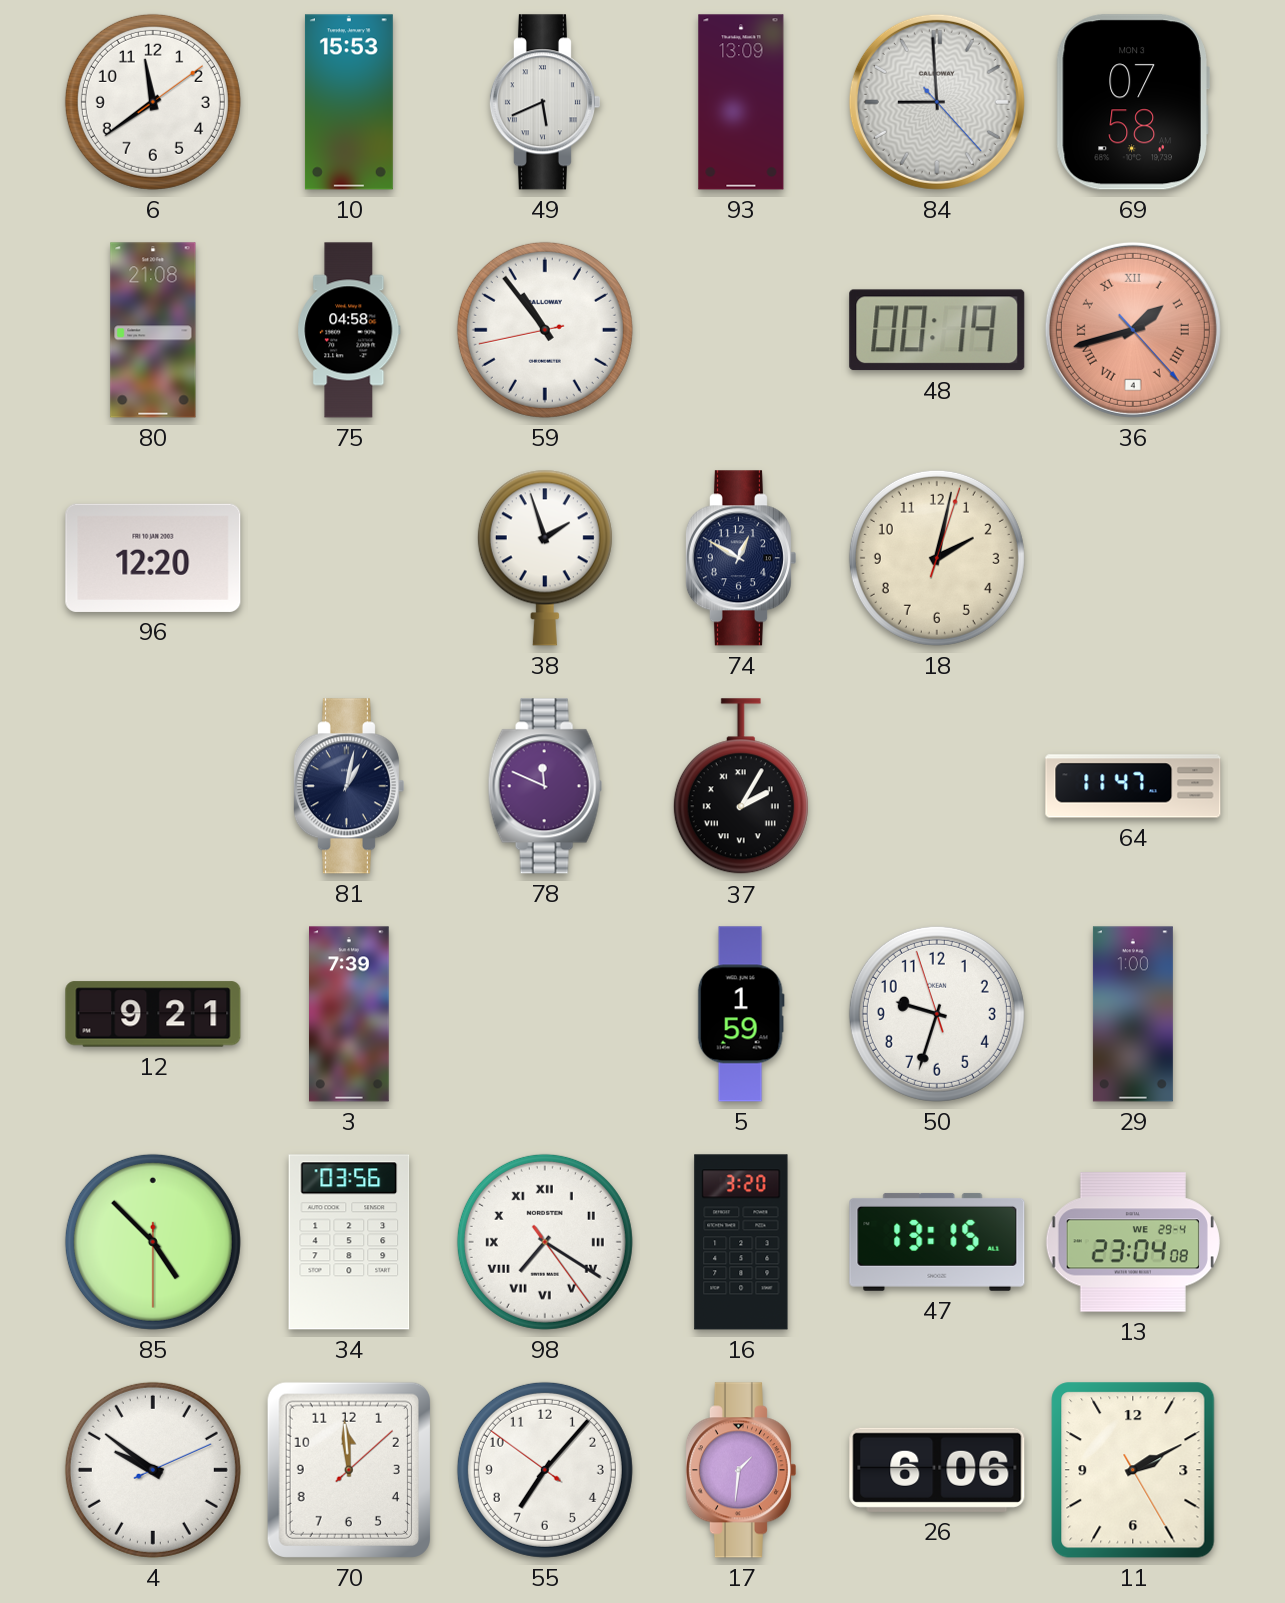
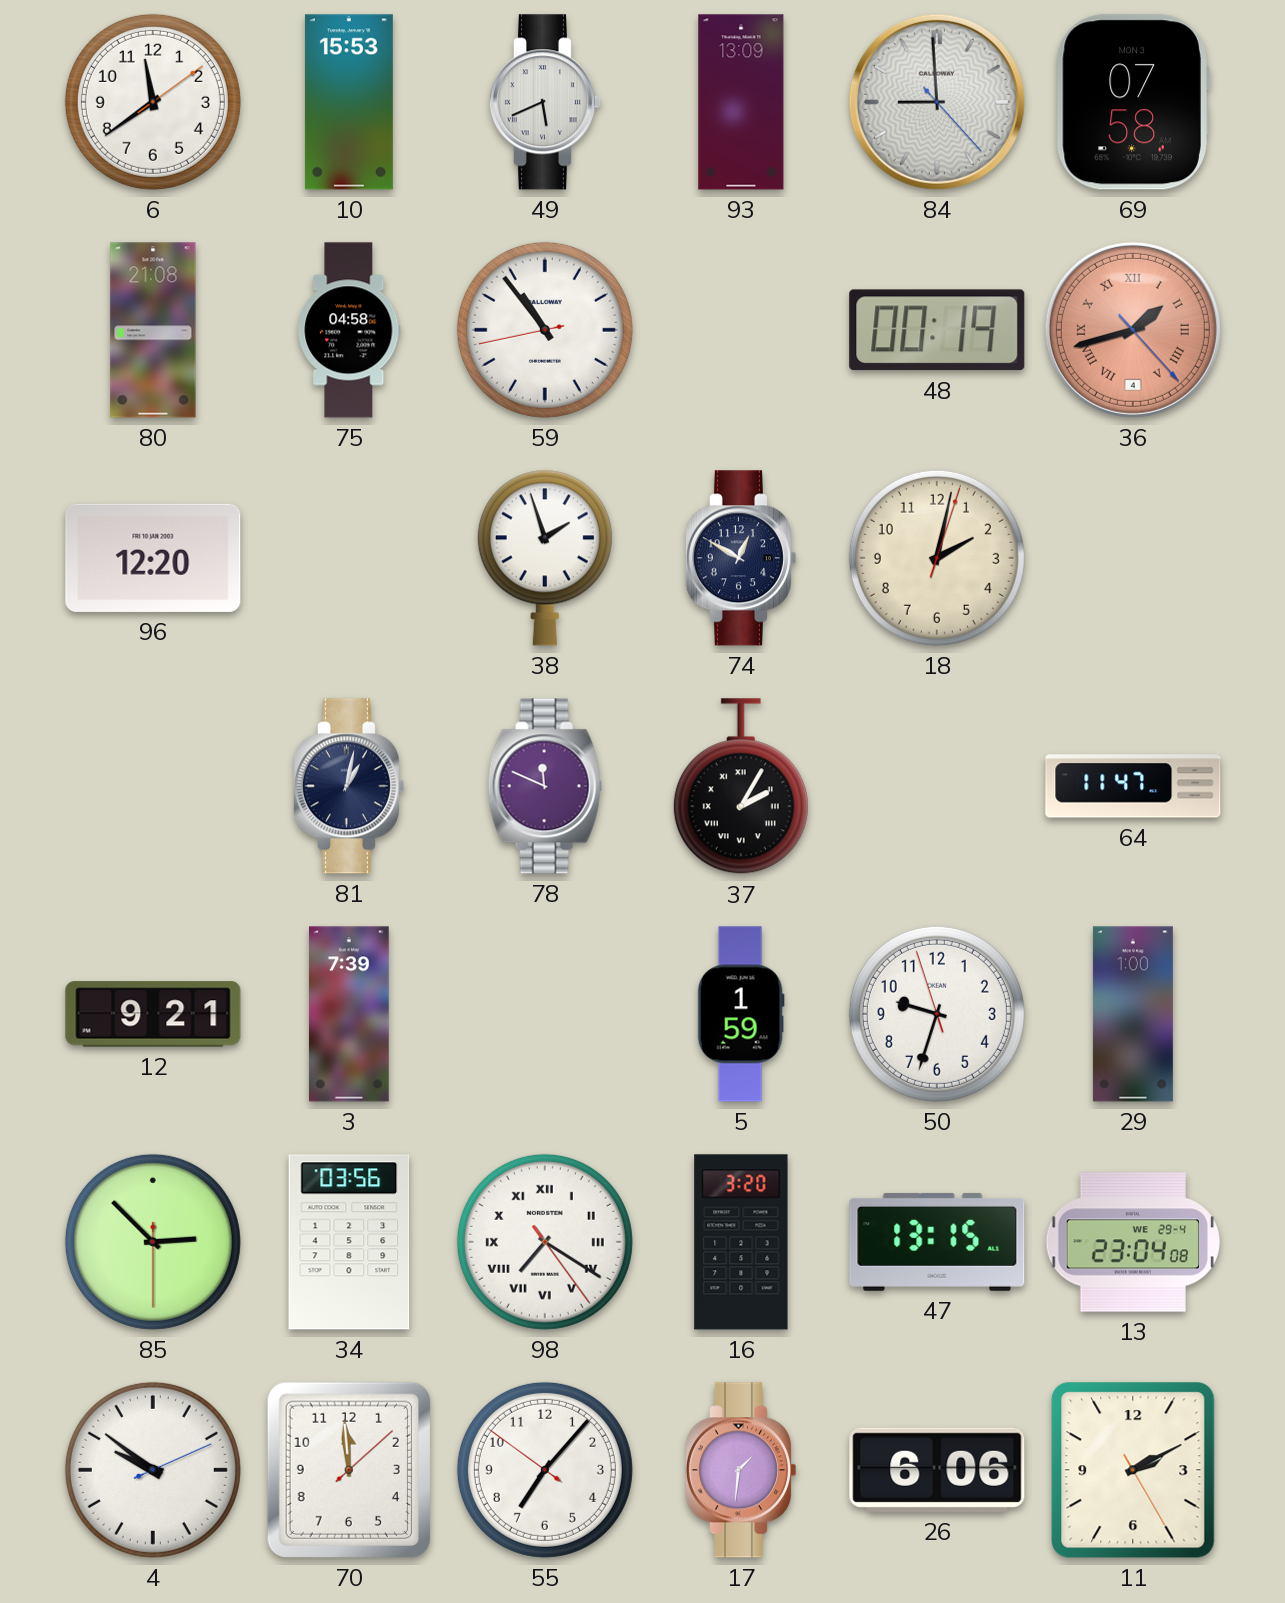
85: 4:52 -> 2:52 (153, 1242)
